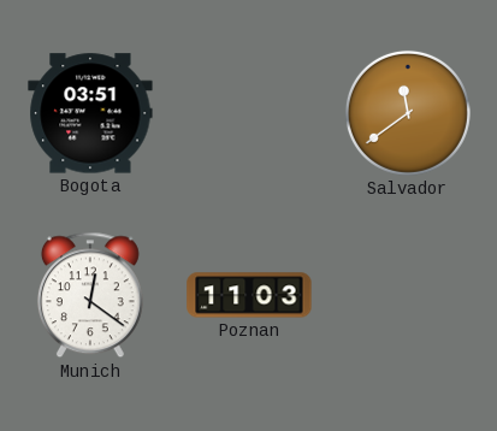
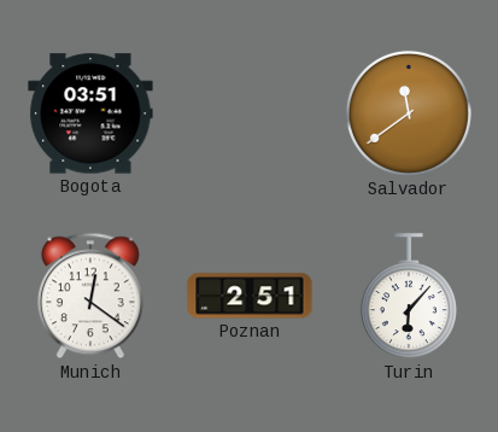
Poznan: 11:03 -> 2:51 (250, 296)
Turin: none -> 6:07 (409, 297)
